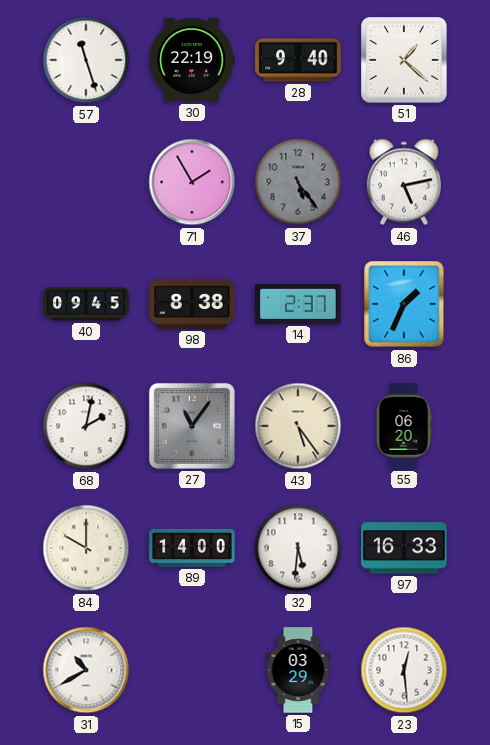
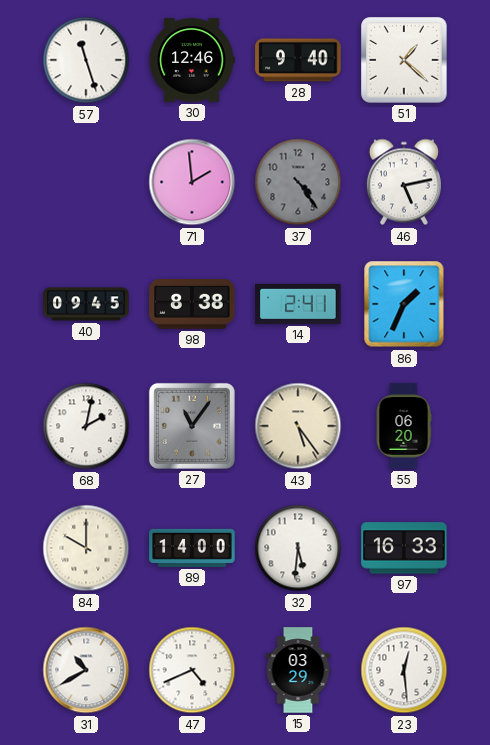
30: 22:19 -> 12:46 (192, 60)
71: 1:55 -> 1:59 (192, 182)
37: 5:24 -> 4:24 (298, 182)
14: 2:37 -> 2:41 (298, 304)
47: none -> 4:41 (192, 670)
